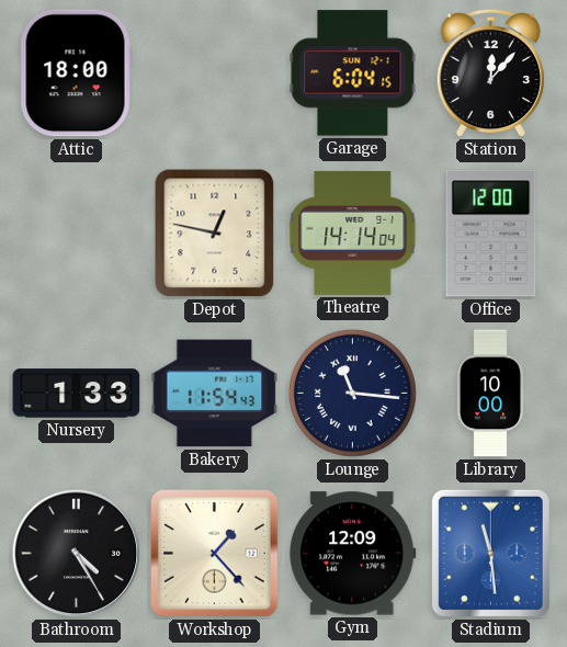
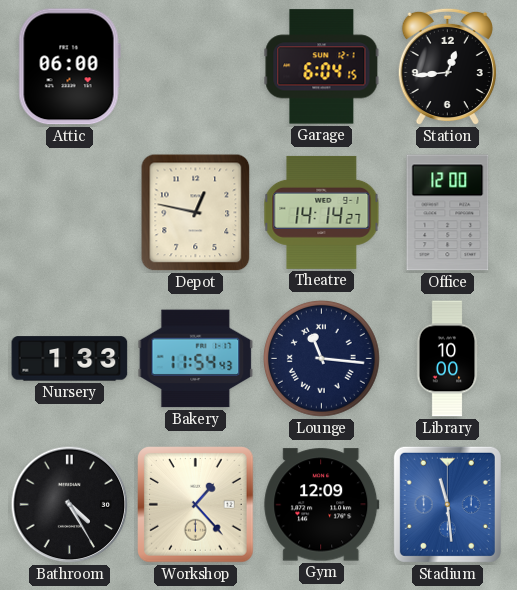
Attic: 18:00 -> 06:00 (69, 67)
Station: 12:07 -> 12:44 (447, 67)
Theatre: 14:14:04 -> 14:14:27 (322, 212)
